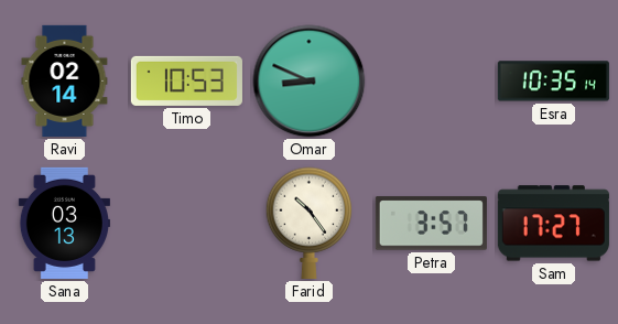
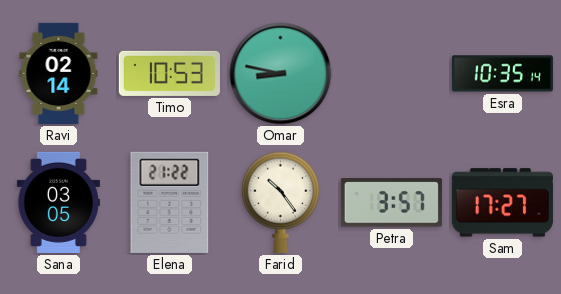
Omar: 8:49 -> 8:47 (281, 74)
Sana: 03:13 -> 03:05 (58, 202)
Elena: none -> 21:22 (170, 202)
